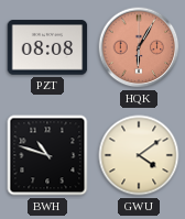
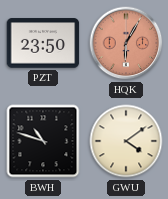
PZT: 08:08 -> 23:50 (43, 43)
